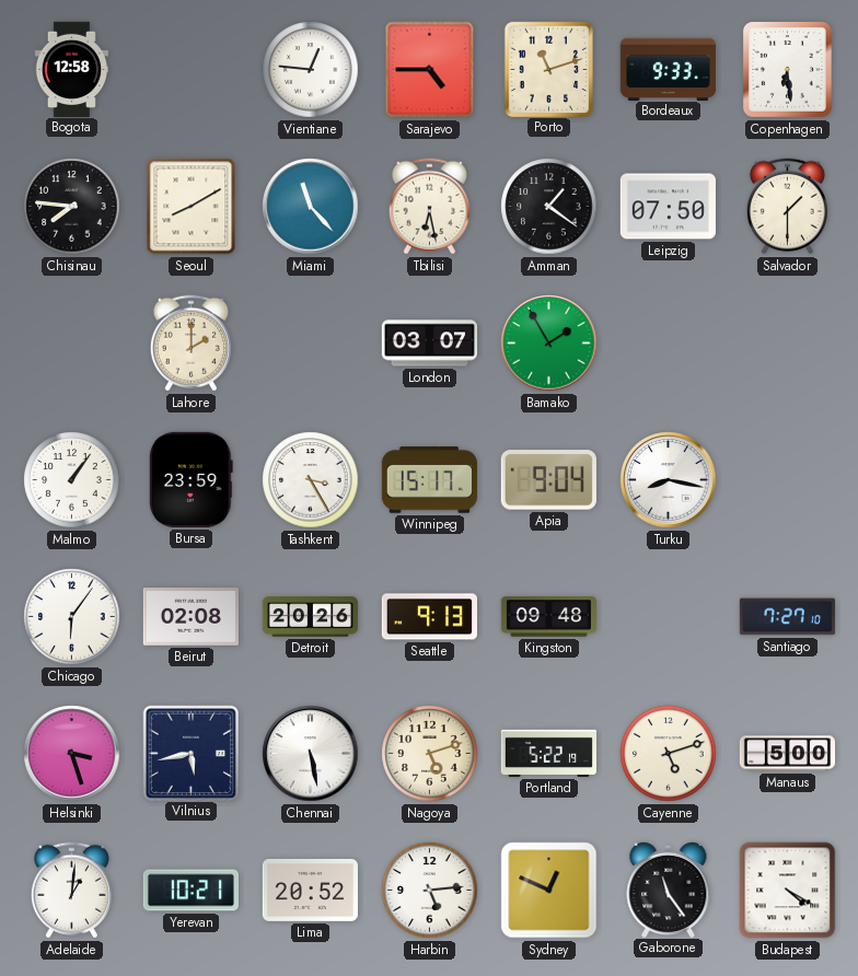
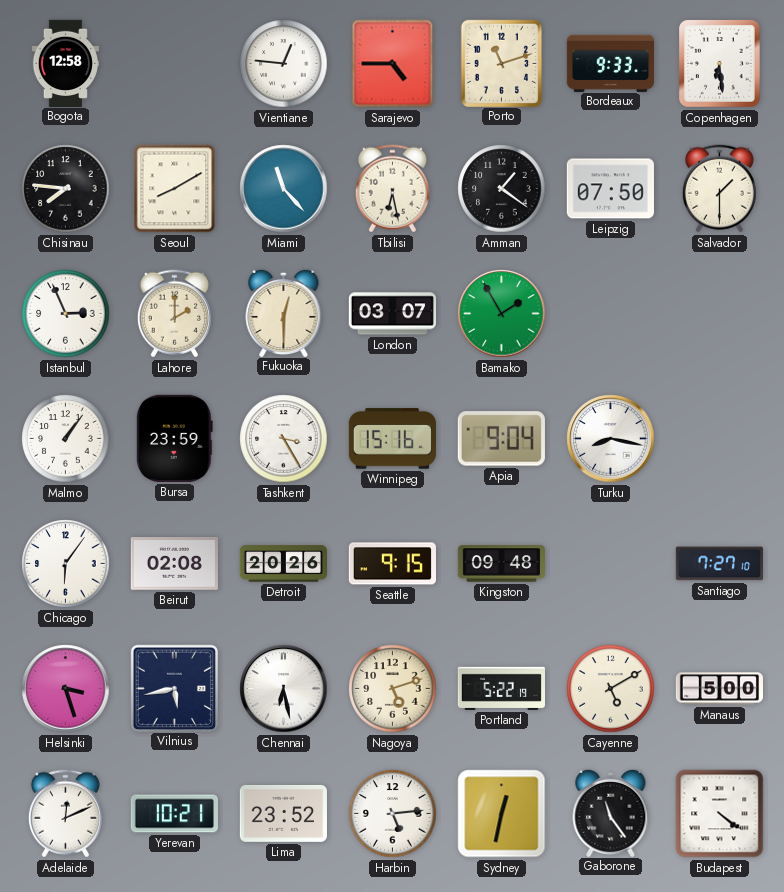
Istanbul: none -> 2:56 (66, 314)
Fukuoka: none -> 12:30 (284, 312)
Winnipeg: 15:17 -> 15:16 (392, 439)
Seattle: 9:13 -> 9:15 (392, 564)
Chennai: 5:28 -> 6:28 (284, 689)
Cayenne: 5:12 -> 5:10 (611, 689)
Adelaide: 1:01 -> 12:11 (65, 814)
Lima: 20:52 -> 23:52 (283, 813)
Sydney: 12:49 -> 12:32 (502, 814)
Budapest: 4:20 -> 4:21 (720, 814)
